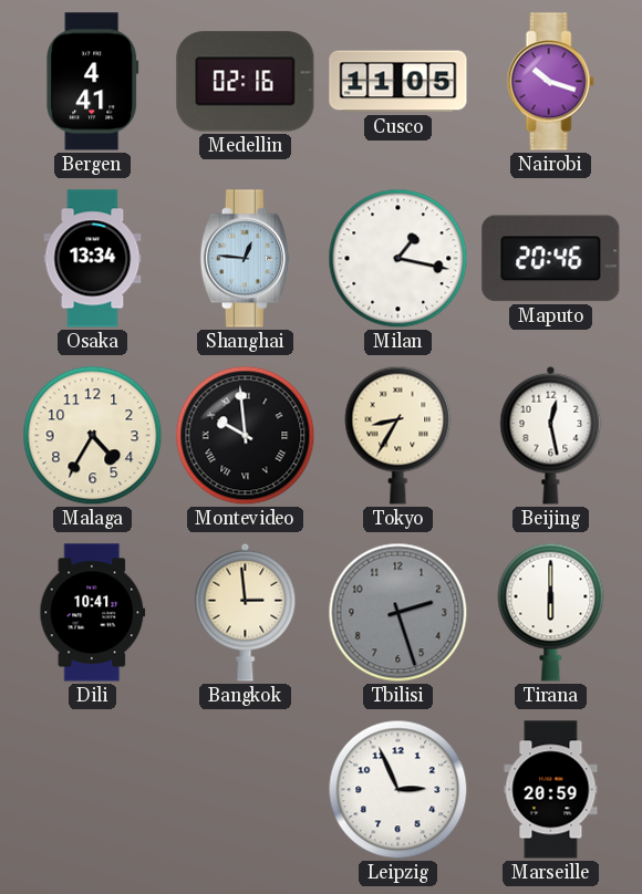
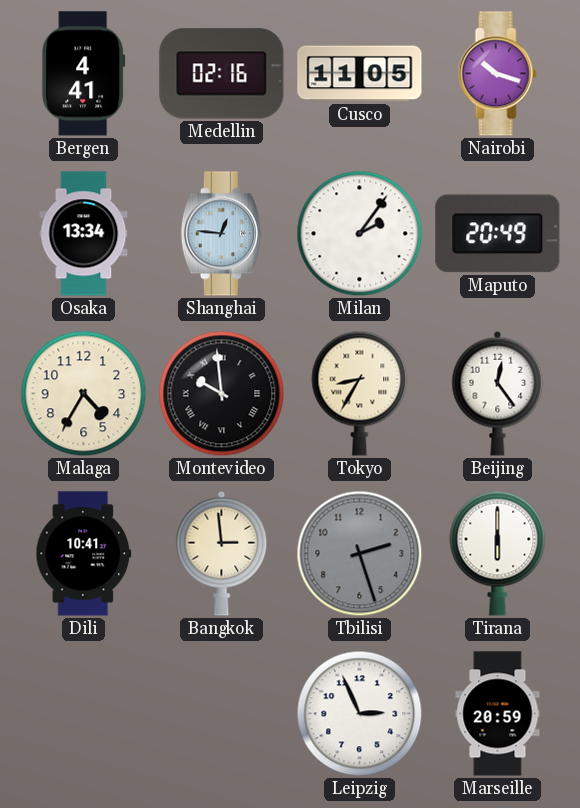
Milan: 1:17 -> 2:06 (360, 234)
Maputo: 20:46 -> 20:49 (498, 234)
Beijing: 12:28 -> 12:24 (498, 393)
